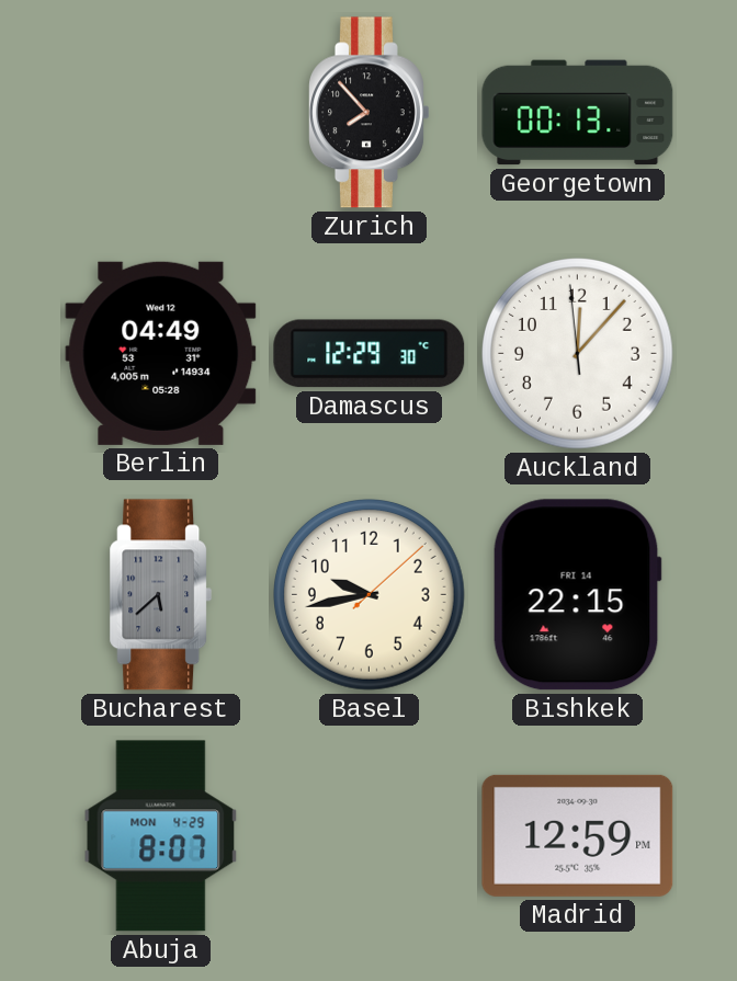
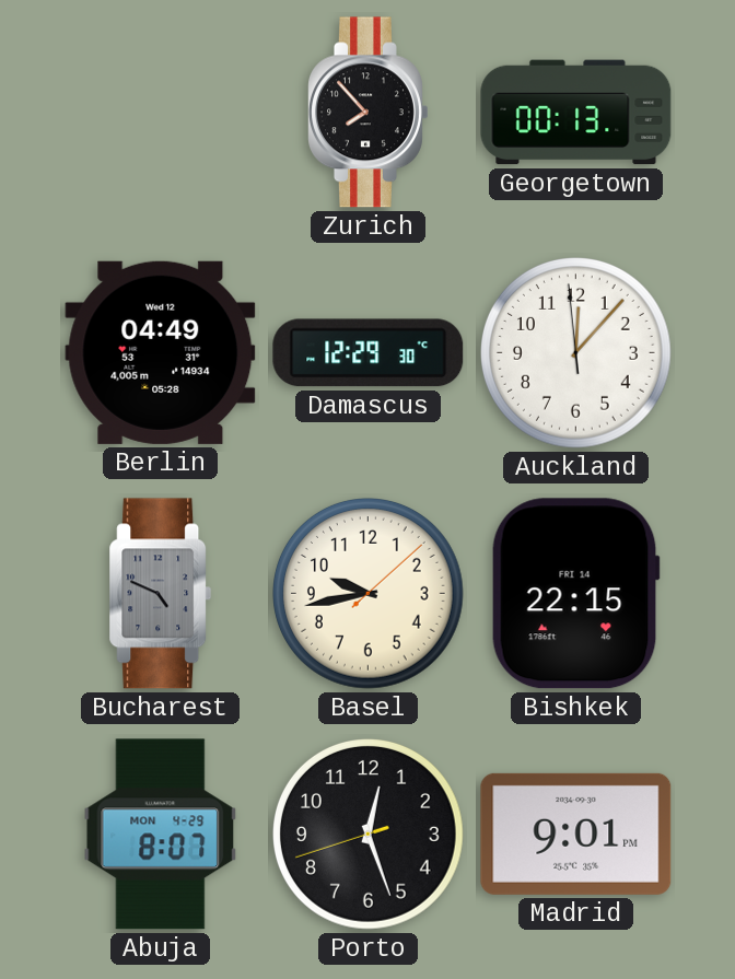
Bucharest: 5:38 -> 4:49 (161, 594)
Porto: none -> 12:26 (369, 835)
Madrid: 12:59 -> 9:01 (576, 834)
